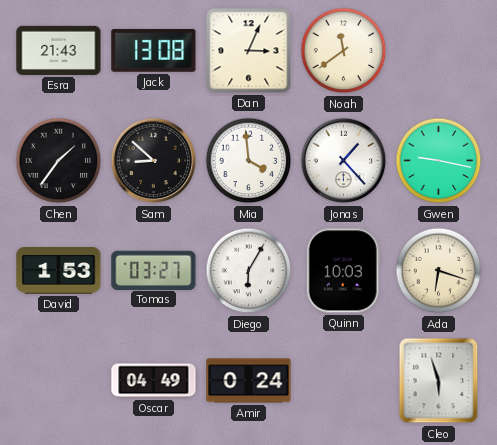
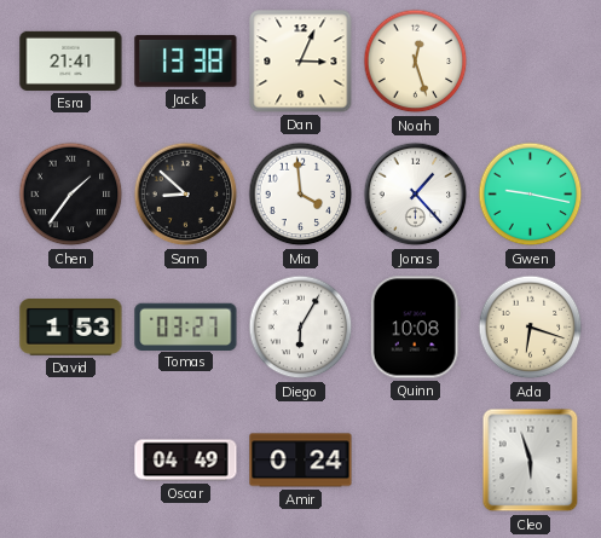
Esra: 21:43 -> 21:41 (71, 60)
Jack: 13:08 -> 13:38 (186, 60)
Noah: 11:39 -> 12:27 (416, 62)
Quinn: 10:03 -> 10:08 (415, 328)
